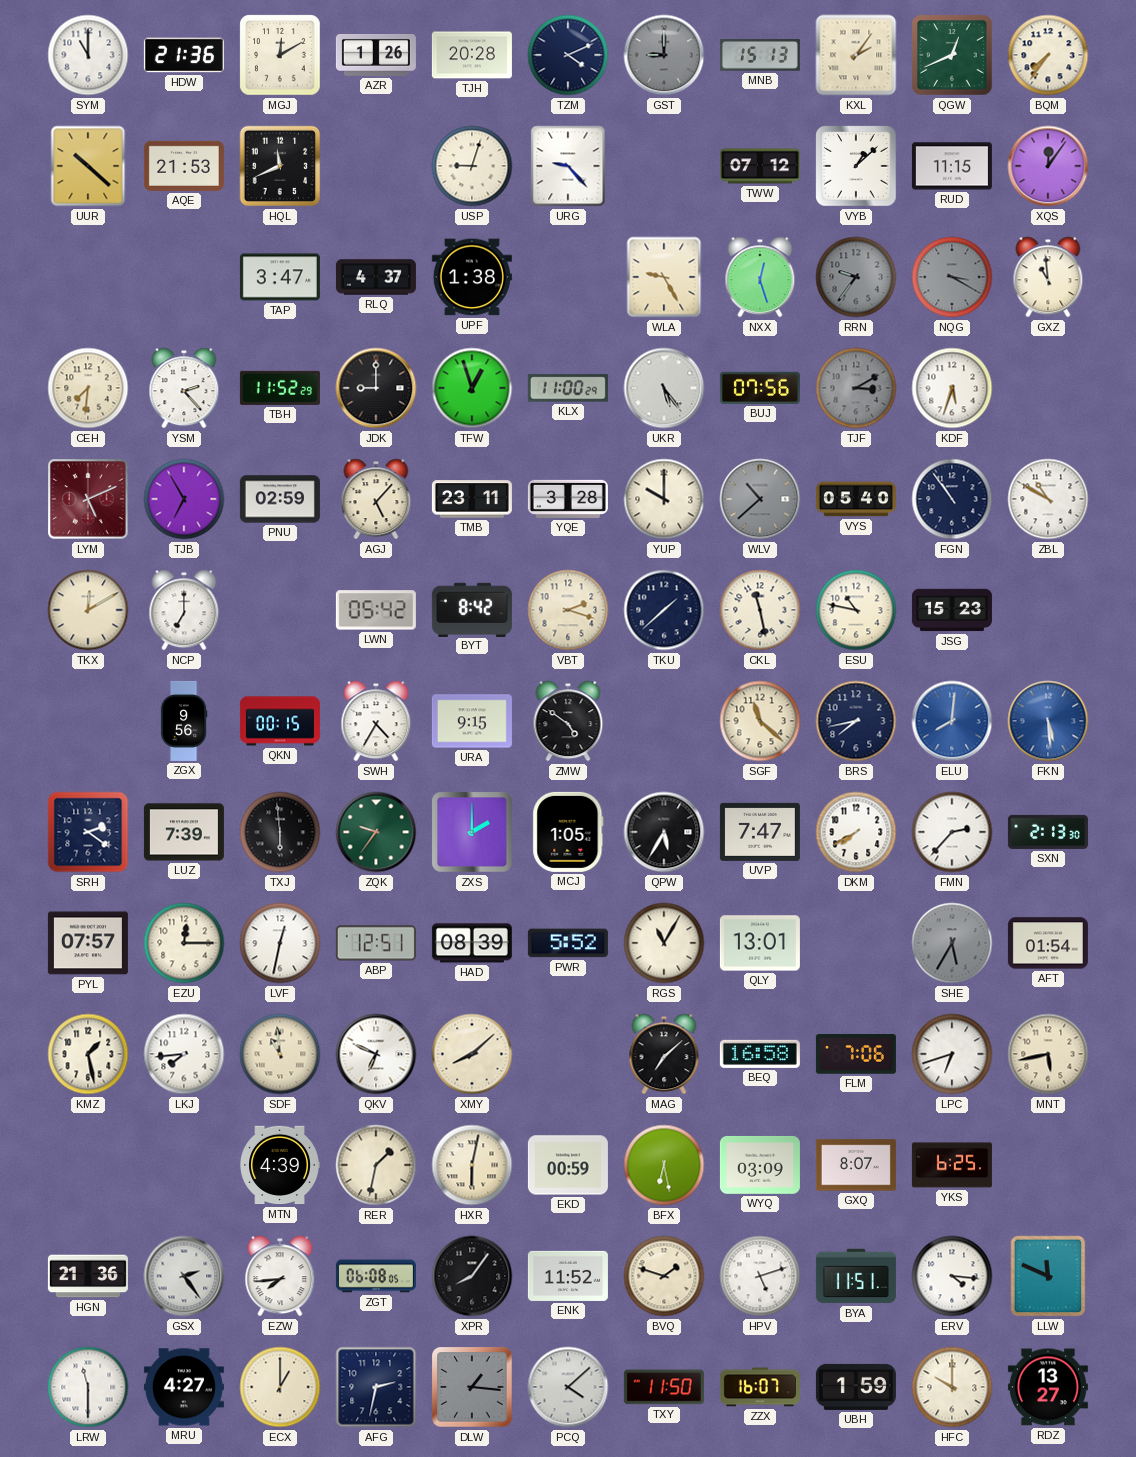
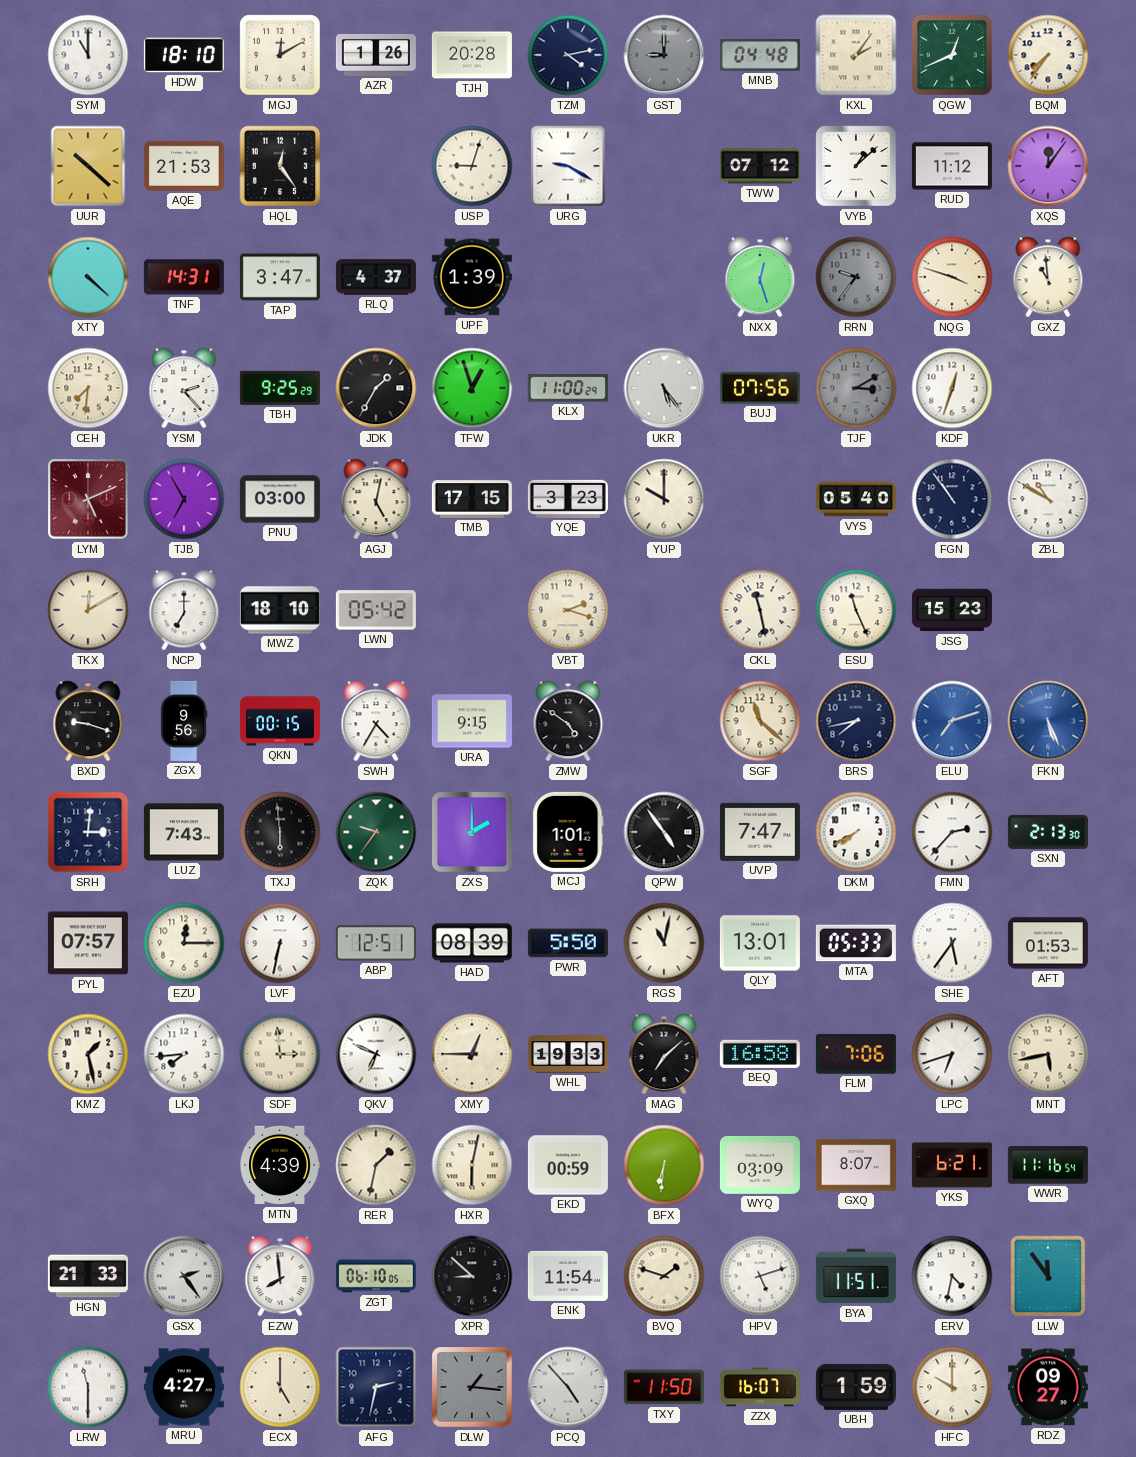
HDW: 21:36 -> 18:10 (184, 55)
TZM: 4:11 -> 4:13 (568, 55)
MNB: 15:13 -> 04:48 (760, 56)
HQL: 11:41 -> 12:24 (280, 166)
URG: 9:23 -> 9:20 (568, 166)
RUD: 11:15 -> 11:12 (952, 166)
XTY: none -> 4:22 (88, 277)
TNF: none -> 14:31 (184, 277)
UPF: 1:38 -> 1:39 (472, 277)
WLA: 9:25 -> none (664, 277)
NQG: 3:20 -> 3:48 (952, 277)
NQG dial: grey -> cream (952, 277)
TBH: 11:52 -> 9:25 (280, 388)
JDK: 9:00 -> 1:35 (376, 388)
KDF: 5:33 -> 12:33 (952, 388)
PNU: 02:59 -> 03:00 (280, 499)
AGJ: 5:07 -> 5:02 (376, 499)
TMB: 23:11 -> 17:15 (472, 499)
YQE: 3:28 -> 3:23 (568, 499)
WLV: 10:38 -> none (760, 499)
MWZ: none -> 18:10 (280, 610)
BYT: 8:42 -> none (472, 609)
TKU: 1:38 -> none (664, 610)
ESU: 10:47 -> 11:26 (856, 610)
BXD: none -> 9:18 (88, 721)
ELU: 8:01 -> 7:12 (952, 721)
FKN: 5:29 -> 5:26 (1048, 721)
SRH: 2:21 -> 3:01 (88, 832)
LUZ: 7:39 -> 7:43 (184, 832)
MCJ: 1:05 -> 1:01 (568, 832)
QPW: 5:35 -> 4:54 (664, 832)
LVF: 12:32 -> 6:32 (280, 943)
PWR: 5:52 -> 5:50 (568, 943)
RGS: 11:05 -> 11:02 (664, 943)
MTA: none -> 05:33 (856, 943)
SHE: 5:35 -> 5:36 (952, 943)
SHE dial: grey -> white (952, 943)
AFT: 01:54 -> 01:53 (1048, 943)
SDF: 10:59 -> 2:59 (280, 1054)
XMY: 8:08 -> 12:45 (472, 1054)
WHL: none -> 19:33 (568, 1054)
BFX: 6:28 -> 6:31 (664, 1165)
YKS: 6:25 -> 6:21 (952, 1165)
WWR: none -> 11:16 (1048, 1165)
HGN: 21:36 -> 21:33 (88, 1276)
EZW: 7:44 -> 7:59 (280, 1276)
ZGT: 06:08 -> 06:10 (376, 1276)
XPR: 8:06 -> 8:52 (472, 1276)
ENK: 11:52 -> 11:54 (568, 1276)
ERV: 4:16 -> 4:32 (952, 1276)
LLW: 11:49 -> 11:54 (1048, 1276)
ECX: 1:00 -> 5:00 (280, 1387)
PCQ: 4:08 -> 4:53 (568, 1387)
RDZ: 13:27 -> 09:27 (1048, 1387)
